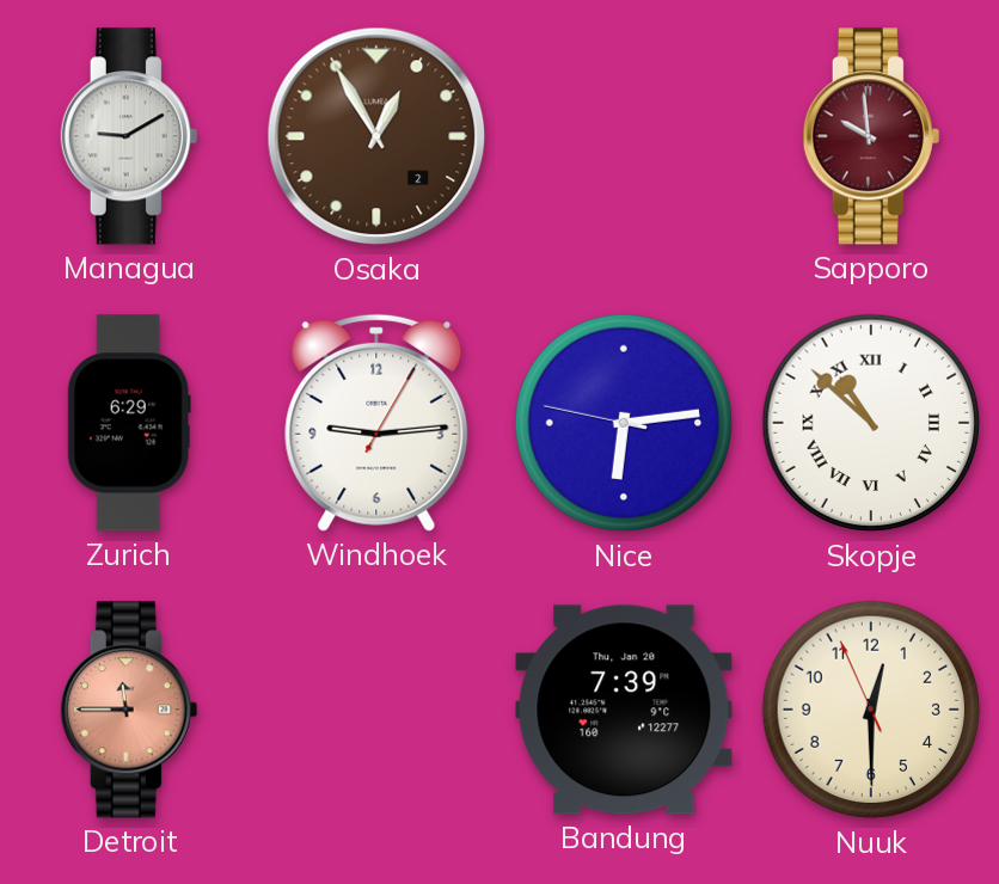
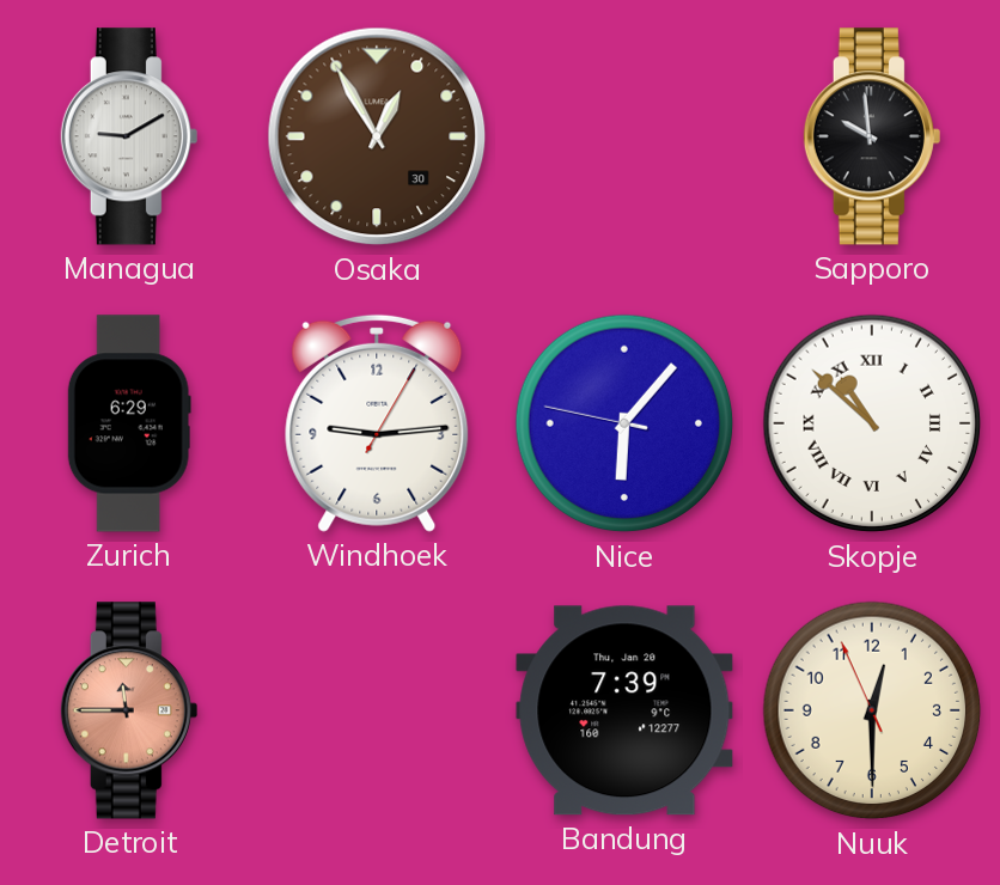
Osaka date: 2 -> 30 (377, 136)
Sapporo dial: burgundy -> black (872, 136)
Nice: 6:13 -> 6:06 (624, 423)
